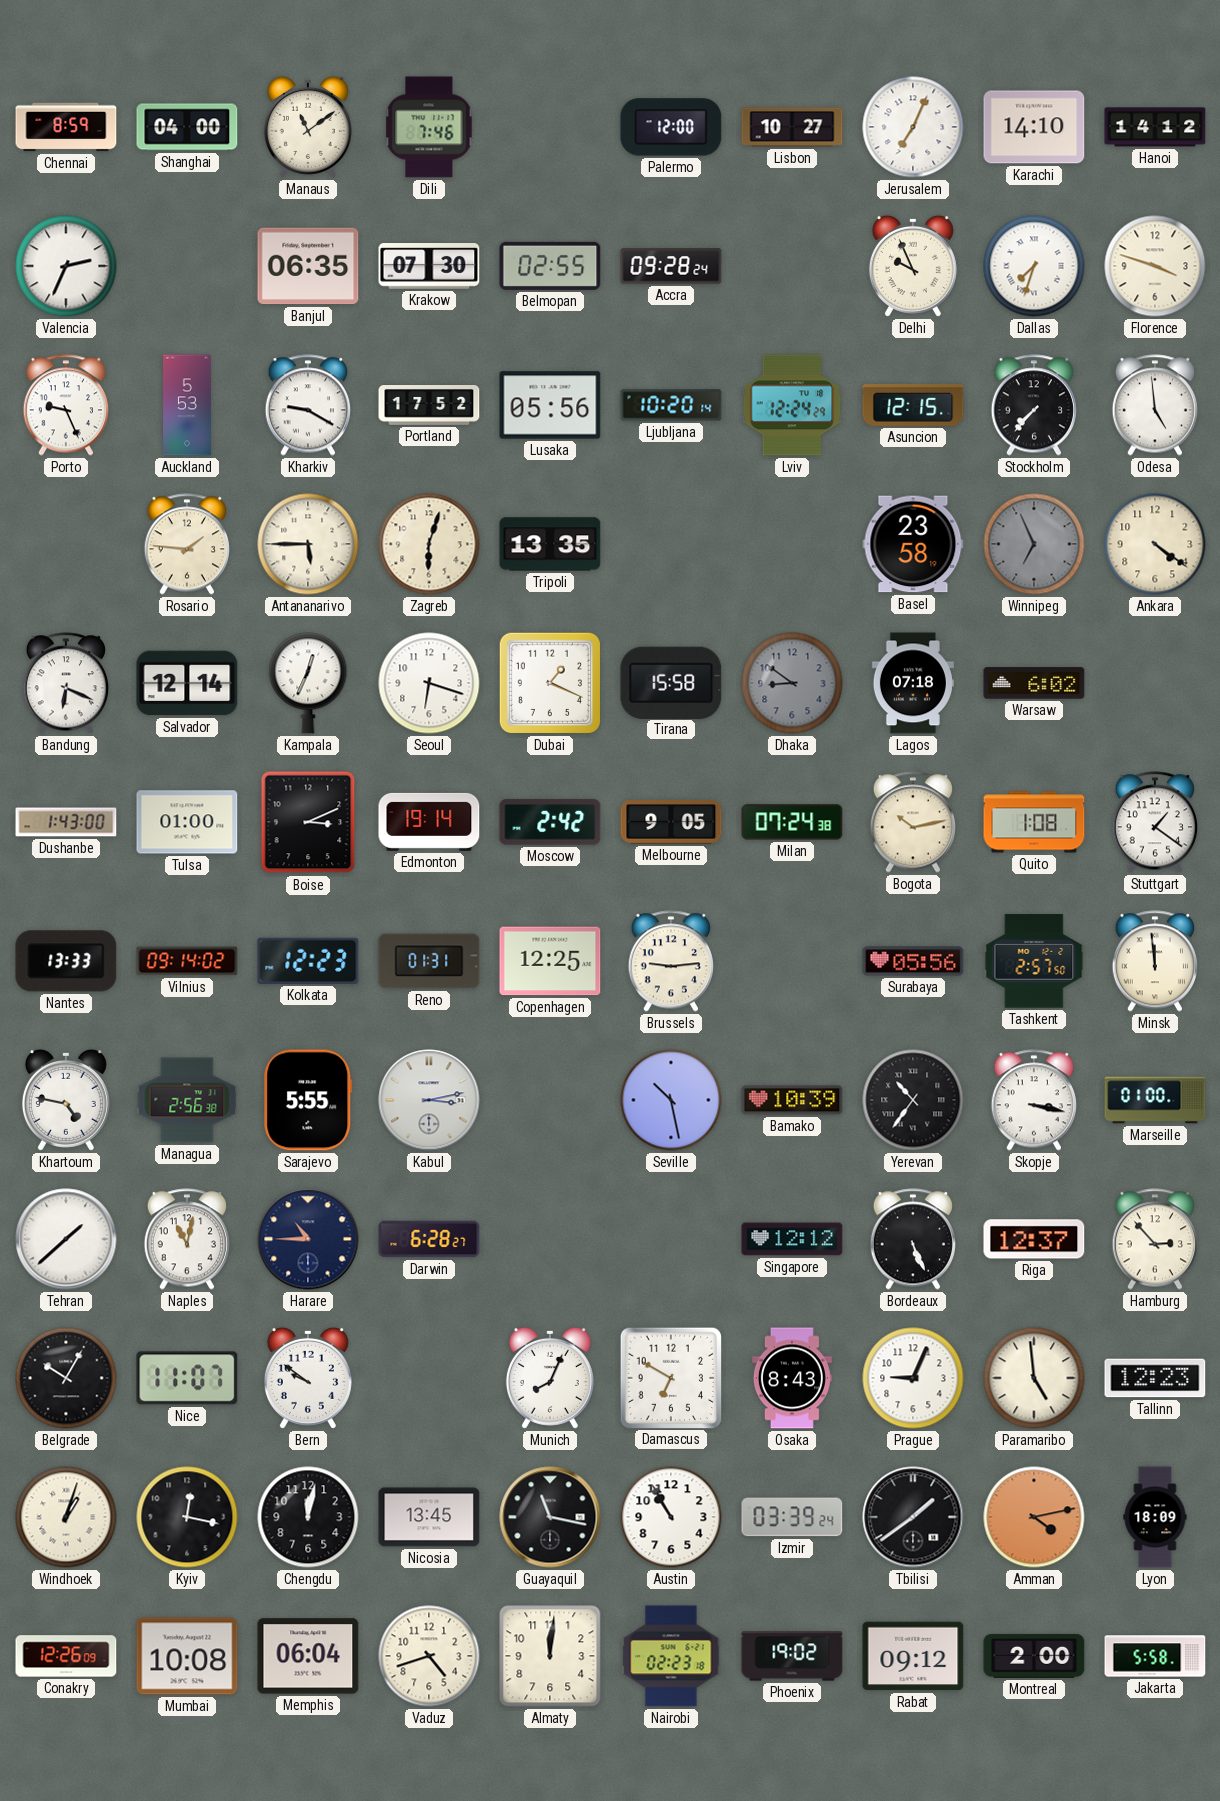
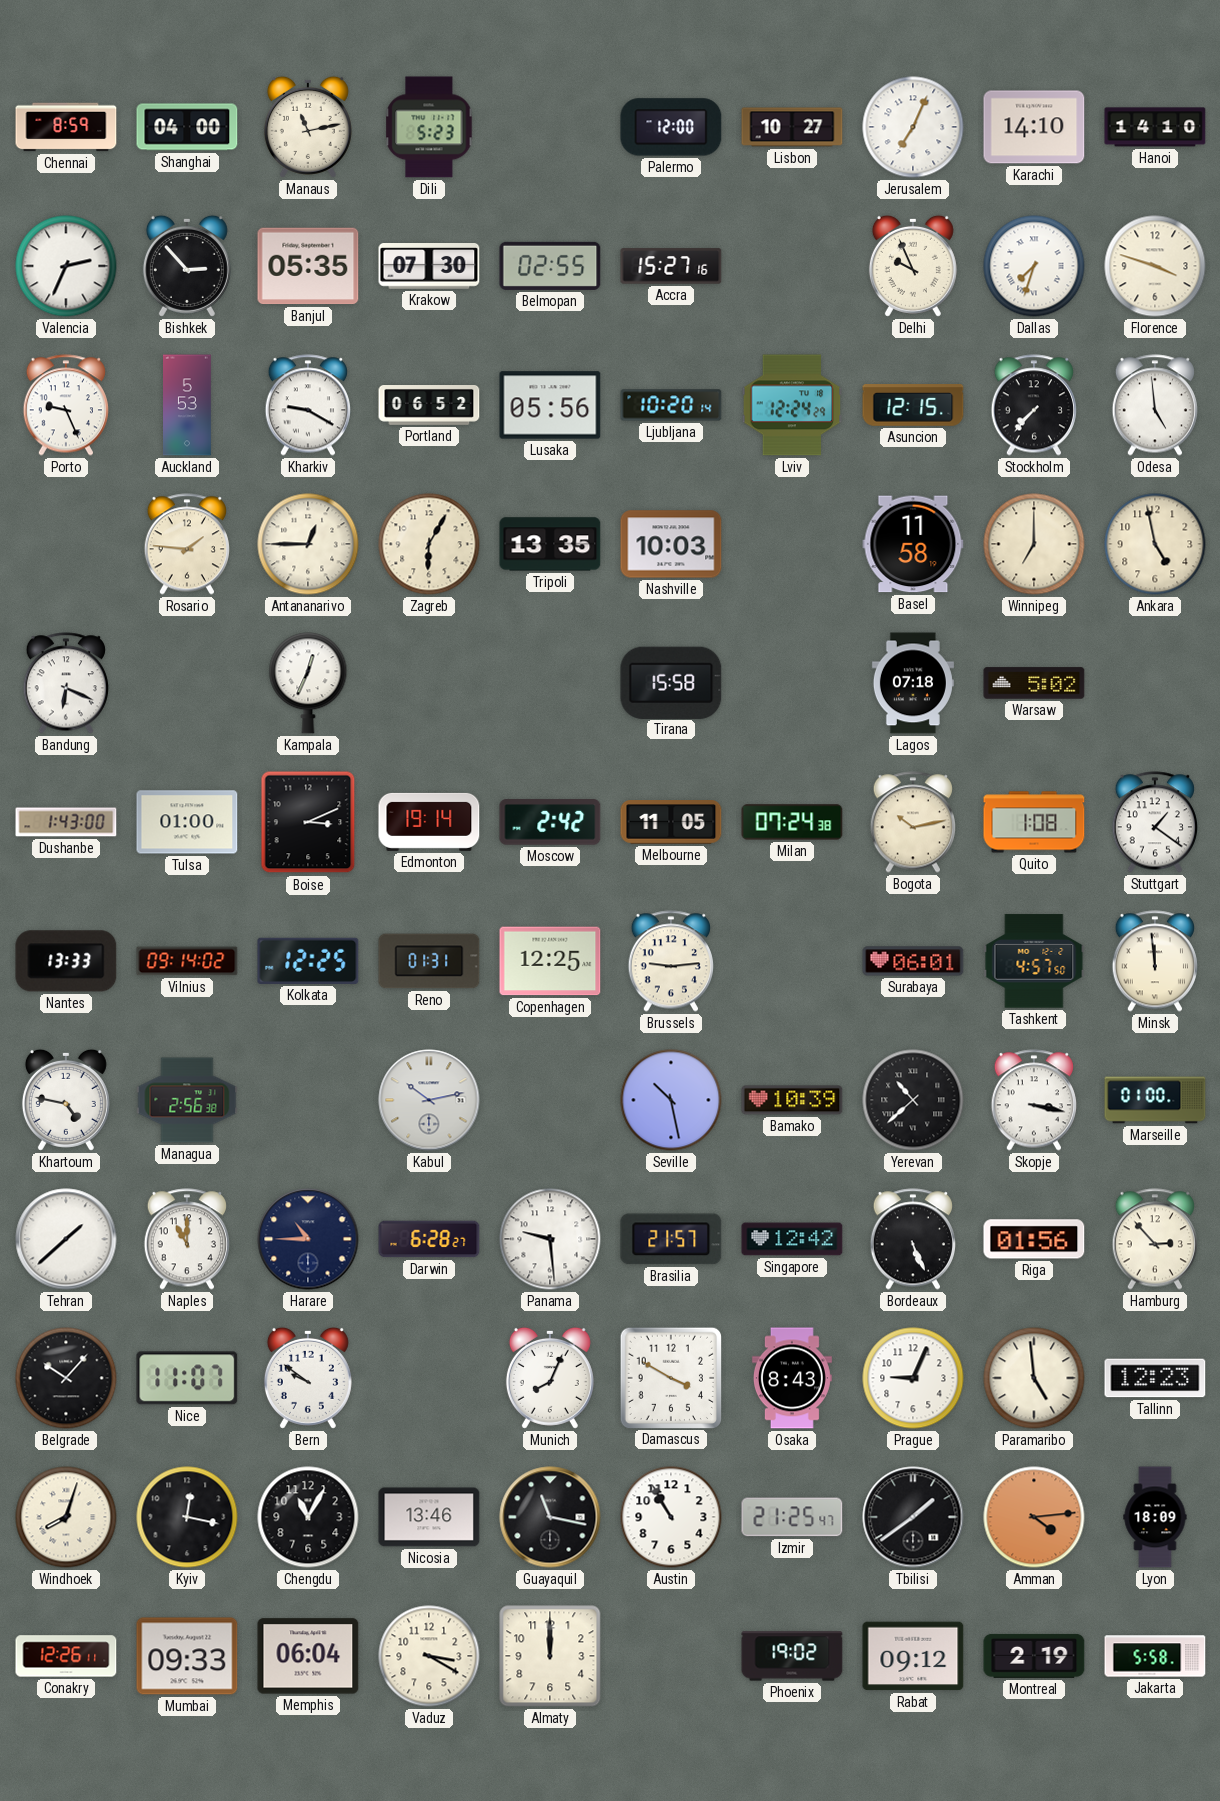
Manaus: 11:09 -> 11:13 (308, 127)
Dili: 7:46 -> 5:23 (429, 127)
Hanoi: 14:12 -> 14:10 (1155, 127)
Bishkek: none -> 2:53 (187, 266)
Banjul: 06:35 -> 05:35 (308, 266)
Accra: 09:28 -> 15:27 (671, 266)
Portland: 17:52 -> 06:52 (429, 406)
Antananarivo: 5:45 -> 12:45 (308, 544)
Zagreb: 6:03 -> 6:05 (429, 544)
Nashville: none -> 10:03 (671, 544)
Basel: 23:58 -> 11:58 (913, 544)
Winnipeg: 6:56 -> 7:00 (1034, 544)
Winnipeg dial: grey -> cream (1034, 544)
Ankara: 4:21 -> 4:58 (1155, 544)
Salvador: 12:14 -> none (187, 683)
Seoul: 6:18 -> none (429, 683)
Dubai: 1:19 -> none (550, 683)
Dhaka: 8:51 -> none (792, 683)
Warsaw: 6:02 -> 5:02 (1034, 683)
Melbourne: 9:05 -> 11:05 (671, 822)
Kolkata: 12:23 -> 12:25 (308, 961)
Surabaya: 05:56 -> 06:01 (913, 961)
Tashkent: 2:57 -> 4:57 (1034, 961)
Sarajevo: 5:55 -> none (308, 1100)
Kabul: 3:13 -> 10:13 (429, 1100)
Yerevan: 10:36 -> 10:38 (913, 1100)
Naples: 11:02 -> 11:00 (186, 1239)
Panama: none -> 9:29 (550, 1239)
Brasilia: none -> 21:57 (671, 1239)
Singapore: 12:12 -> 12:42 (792, 1239)
Riga: 12:37 -> 01:56 (1034, 1239)
Belgrade: 10:05 -> 10:07 (66, 1378)
Damascus: 6:50 -> 3:50 (670, 1377)
Windhoek: 1:03 -> 8:03 (66, 1517)
Chengdu: 12:02 -> 11:05 (308, 1517)
Nicosia: 13:45 -> 13:46 (429, 1517)
Izmir: 03:39 -> 21:25 (792, 1517)
Amman: 4:13 -> 4:14 (1034, 1517)
Conakry: 12:26:09 -> 12:26:11 (66, 1656)
Mumbai: 10:08 -> 09:33 (187, 1656)
Vaduz: 4:42 -> 3:20 (429, 1656)
Almaty: 12:01 -> 12:00 (550, 1656)
Nairobi: 02:23 -> none (671, 1656)
Montreal: 2:00 -> 2:19 (1034, 1656)
